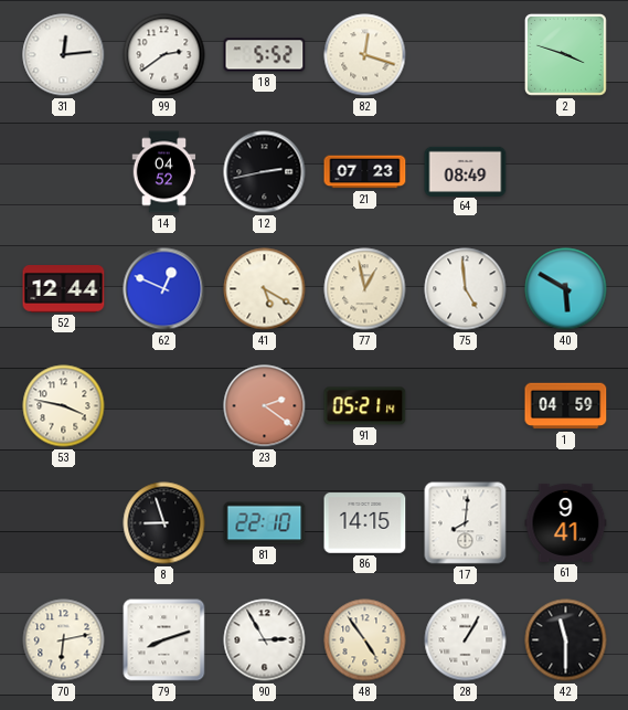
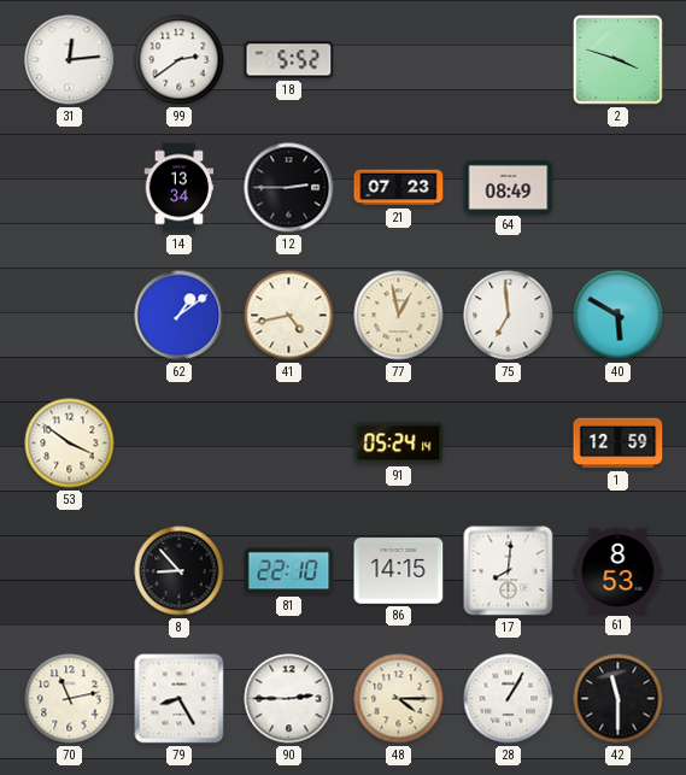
82: 12:18 -> none (365, 55)
14: 04:52 -> 13:34 (180, 188)
12: 2:43 -> 2:45 (289, 188)
52: 12:44 -> none (64, 289)
62: 12:49 -> 1:09 (180, 316)
41: 5:20 -> 4:43 (289, 316)
75: 4:59 -> 6:59 (509, 316)
53: 3:47 -> 3:51 (70, 444)
23: 2:21 -> none (265, 406)
91: 05:21 -> 05:24 (399, 444)
1: 04:59 -> 12:59 (618, 444)
8: 8:57 -> 8:53 (180, 571)
61: 9:41 -> 8:53 (618, 570)
70: 6:13 -> 11:13 (70, 699)
79: 8:12 -> 8:25 (180, 699)
90: 2:55 -> 2:45 (289, 699)
48: 4:54 -> 4:15 (399, 699)
